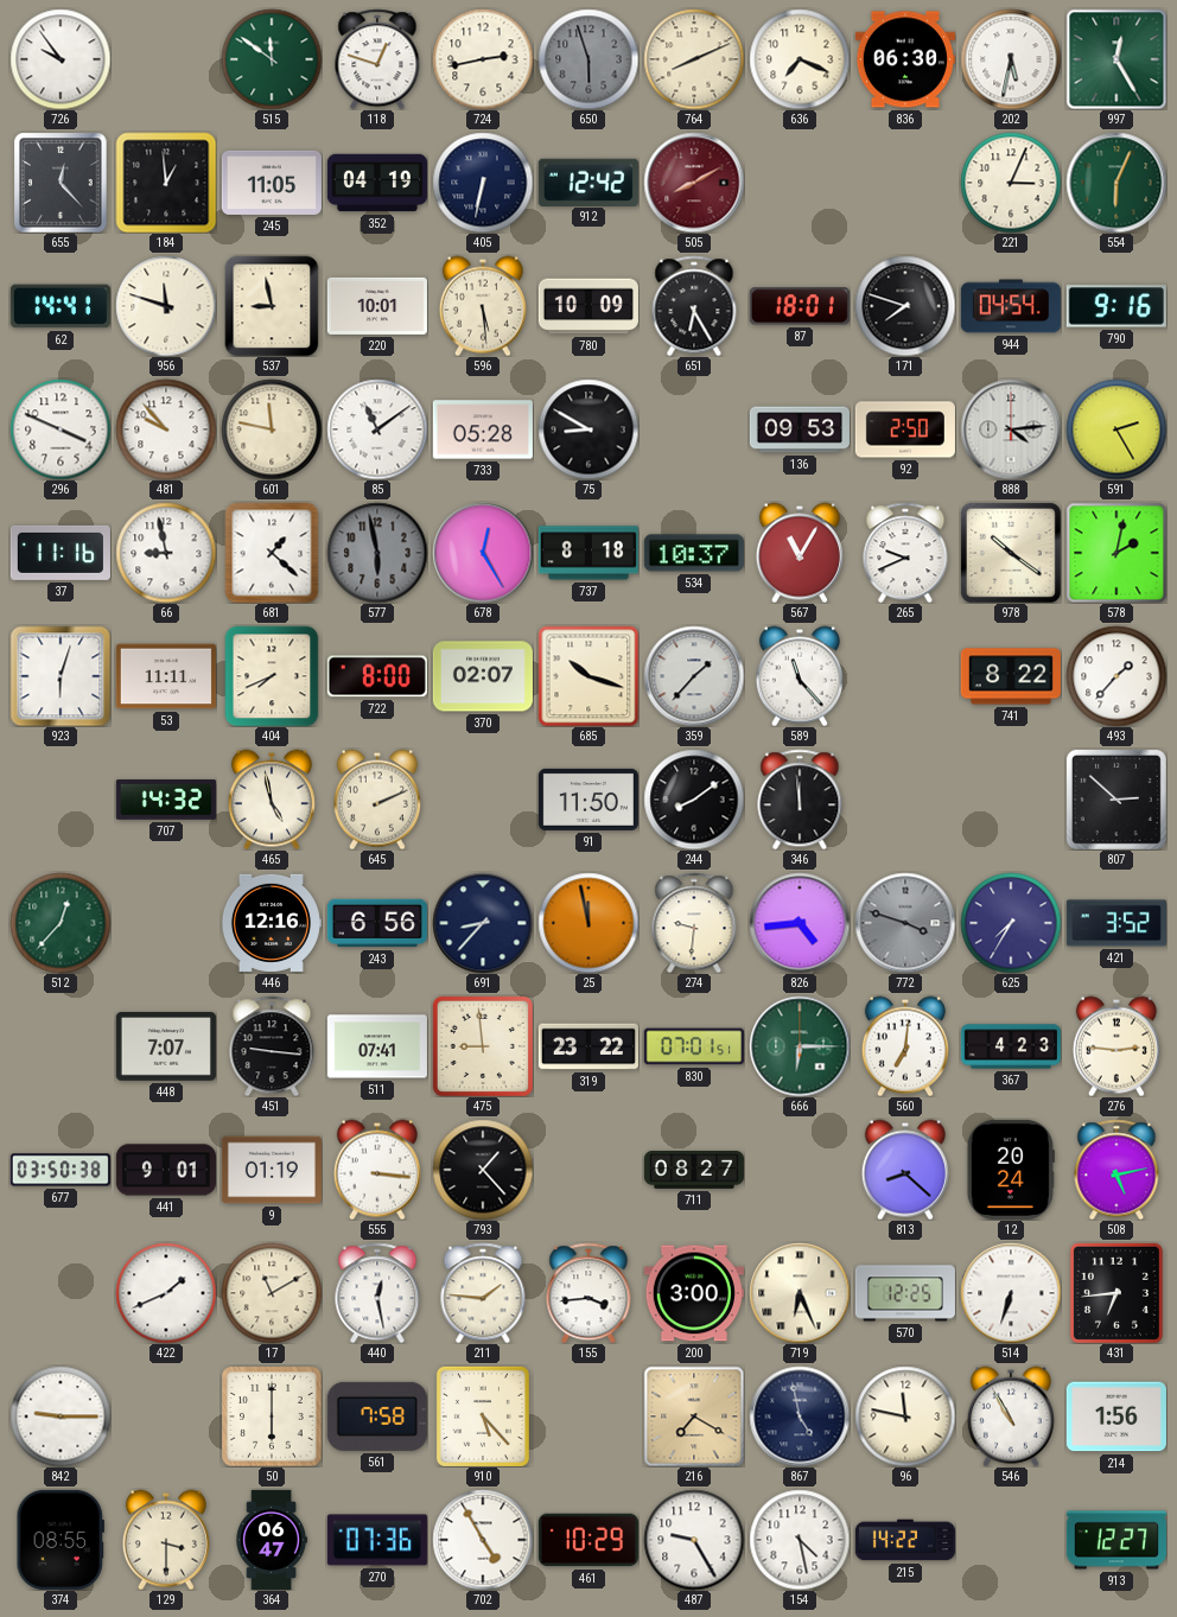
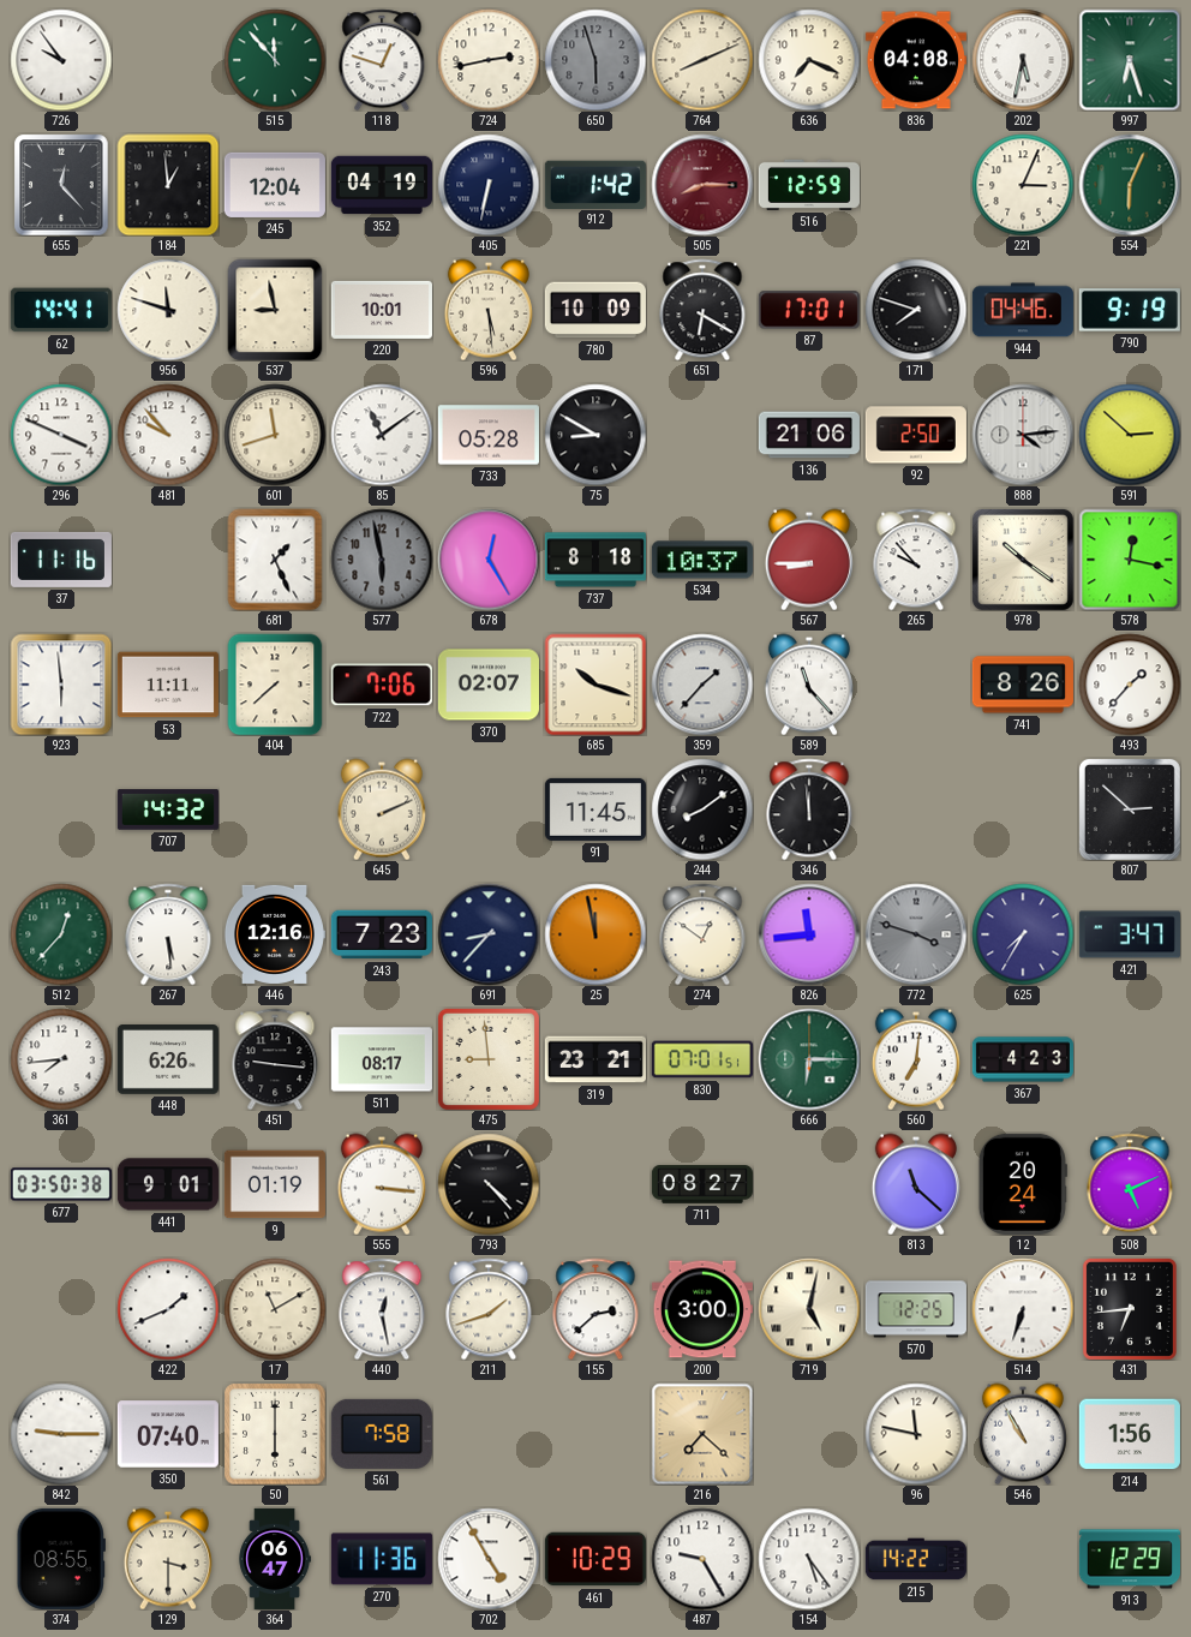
515: 11:51 -> 11:53 (275, 60)
836: 06:30 -> 04:08 (916, 60)
997: 12:25 -> 6:27 (1130, 60)
245: 11:05 -> 12:04 (275, 185)
912: 12:42 -> 1:42 (595, 184)
505: 8:10 -> 8:15 (702, 185)
516: none -> 12:59 (809, 185)
651: 6:25 -> 6:20 (702, 310)
87: 18:01 -> 17:01 (809, 310)
944: 04:54 -> 04:46 (1023, 310)
790: 9:16 -> 9:19 (1130, 310)
601: 11:47 -> 11:42 (275, 435)
136: 09:53 -> 21:06 (809, 435)
591: 2:25 -> 2:52 (1130, 435)
66: 8:58 -> none (166, 553)
681: 1:22 -> 1:26 (275, 560)
567: 11:05 -> 8:45 (809, 560)
265: 9:41 -> 9:53 (916, 560)
578: 2:02 -> 12:17 (1130, 560)
923: 6:03 -> 5:59 (61, 685)
404: 7:41 -> 7:38 (275, 685)
722: 8:00 -> 7:06 (382, 685)
741: 8:22 -> 8:26 (1023, 685)
465: 4:58 -> none (272, 800)
91: 11:50 -> 11:45 (595, 809)
267: none -> 5:29 (168, 934)
243: 6:56 -> 7:23 (382, 934)
274: 9:31 -> 12:51 (702, 934)
826: 4:44 -> 11:44 (809, 934)
421: 3:52 -> 3:47 (1130, 934)
361: none -> 7:44 (61, 1059)
448: 7:07 -> 6:26 (168, 1061)
511: 07:41 -> 08:17 (382, 1059)
319: 23:22 -> 23:21 (595, 1059)
276: 2:46 -> none (1116, 1046)
793: 1:23 -> 4:23 (489, 1184)
813: 8:22 -> 11:22 (916, 1184)
508: 5:13 -> 5:11 (1130, 1184)
211: 1:46 -> 1:42 (489, 1309)
155: 3:44 -> 2:38 (595, 1309)
719: 6:26 -> 5:02 (809, 1309)
350: none -> 07:40 (168, 1434)
910: 5:23 -> none (483, 1417)
216: 7:20 -> 7:22 (702, 1434)
867: 4:58 -> none (800, 1417)
270: 07:36 -> 11:36 (382, 1559)
154: 4:28 -> 5:24 (809, 1559)
913: 12:27 -> 12:29 (1130, 1559)
